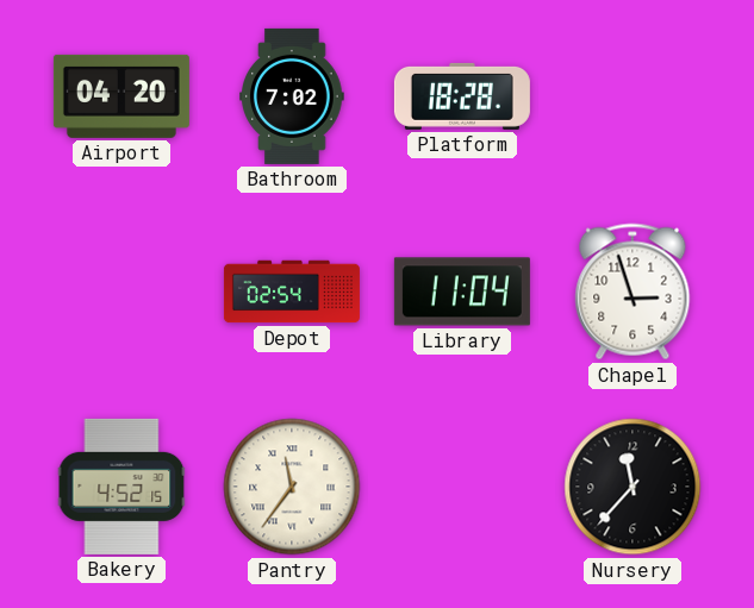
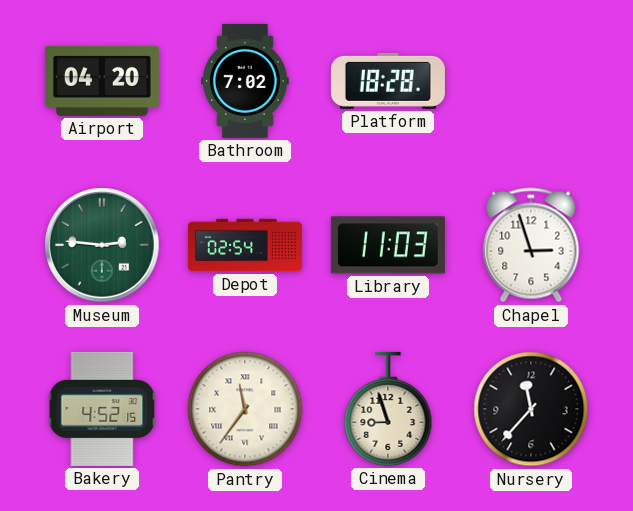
Museum: none -> 2:46 (102, 245)
Library: 11:04 -> 11:03 (388, 245)
Cinema: none -> 8:57 (388, 409)
